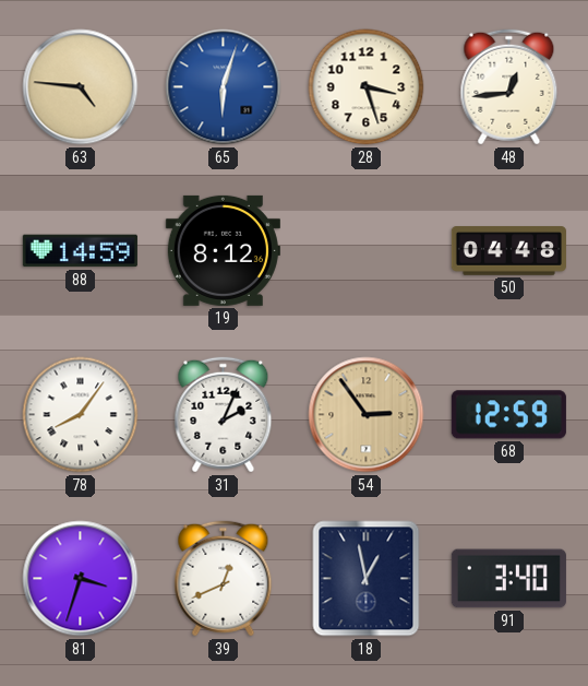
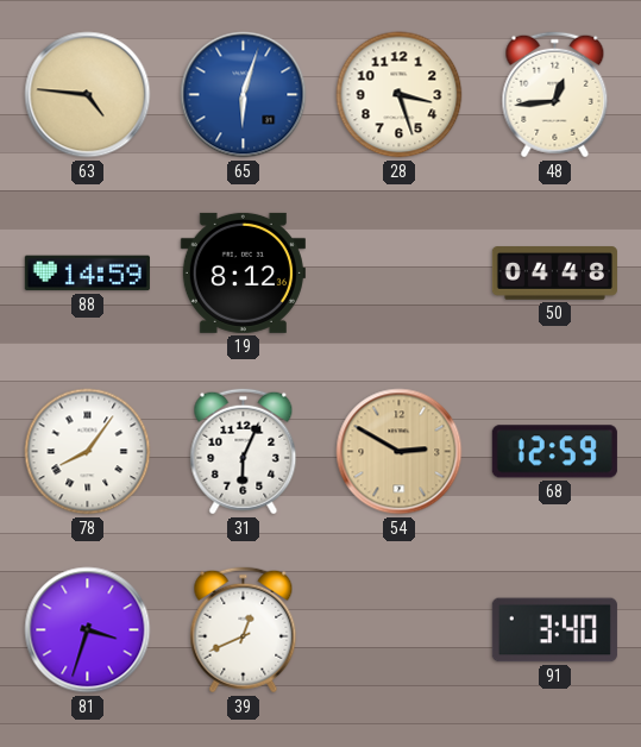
31: 2:04 -> 6:04 (244, 452)
54: 2:54 -> 2:50 (400, 452)
18: 12:58 -> none (367, 579)
